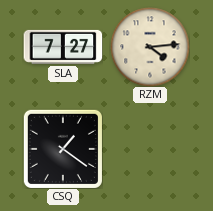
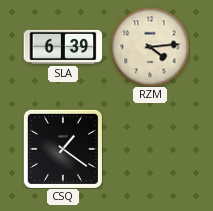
SLA: 7:27 -> 6:39 (63, 47)
